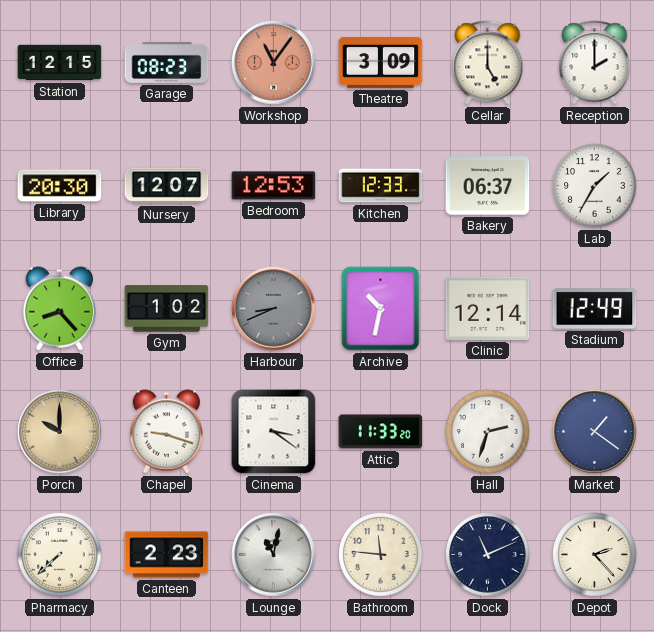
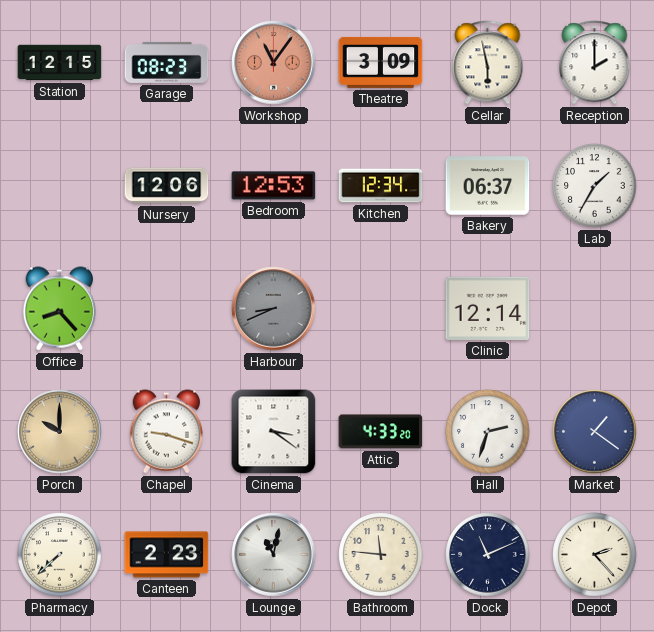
Cellar: 5:00 -> 5:58 (488, 63)
Library: 20:30 -> none (60, 186)
Nursery: 12:07 -> 12:06 (167, 186)
Kitchen: 12:33 -> 12:34 (381, 186)
Gym: 1:02 -> none (167, 309)
Archive: 10:32 -> none (381, 309)
Stadium: 12:49 -> none (595, 309)
Attic: 11:33 -> 4:33 (381, 432)
